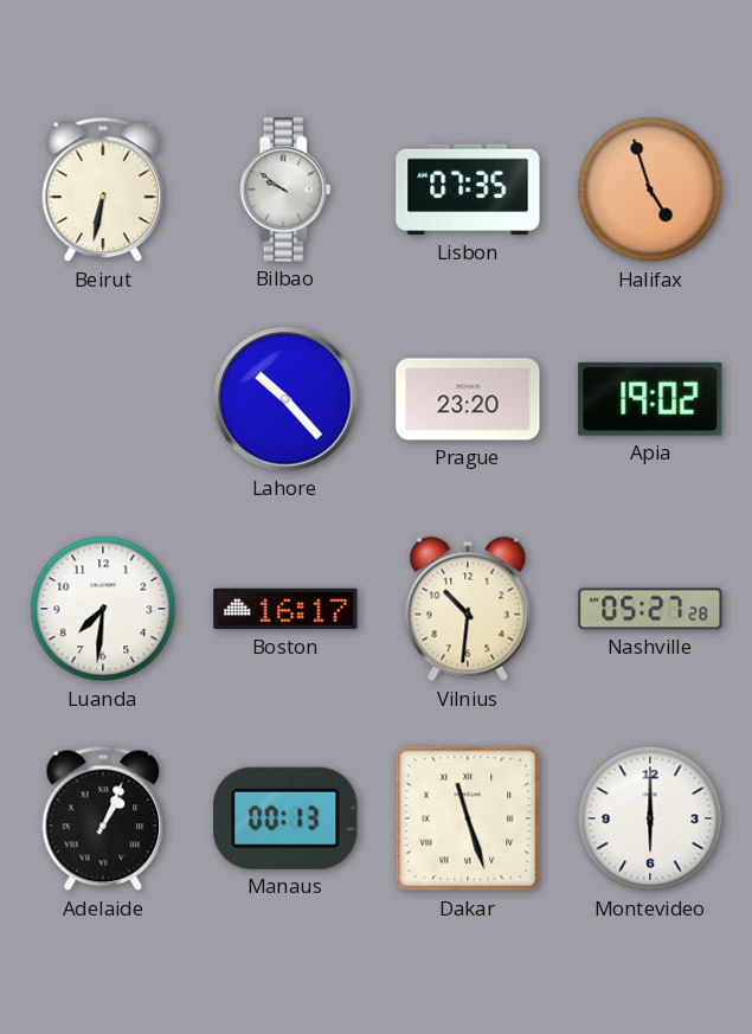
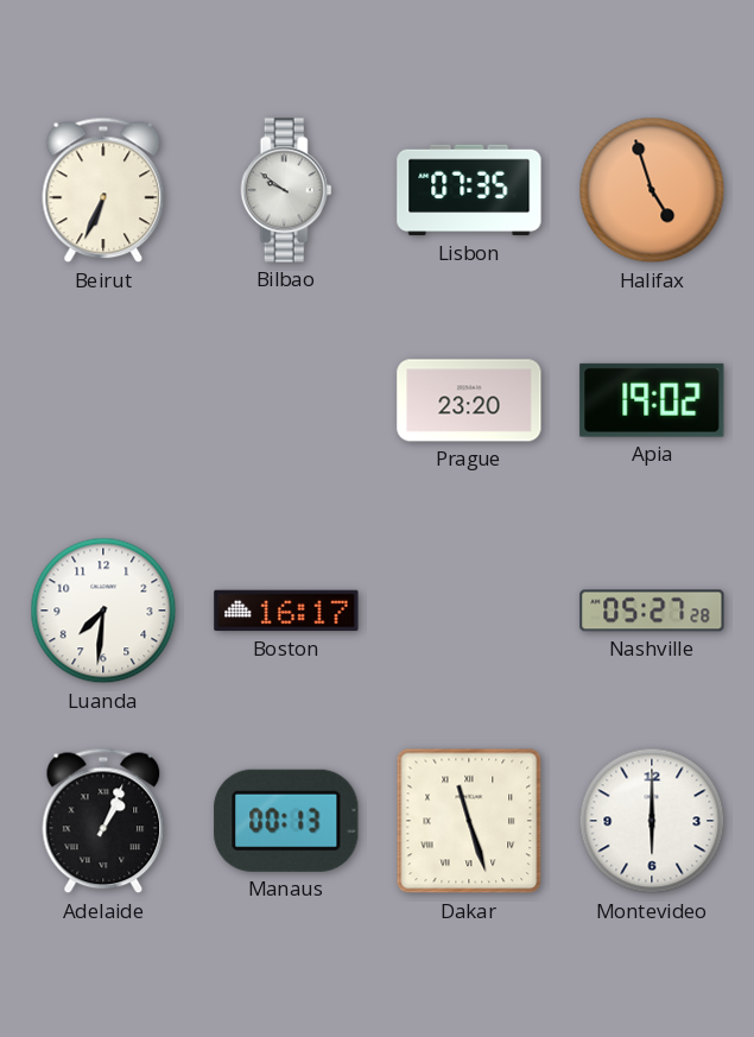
Beirut: 6:32 -> 6:34 (103, 190)
Lahore: 10:23 -> none (285, 399)
Vilnius: 10:31 -> none (468, 609)
